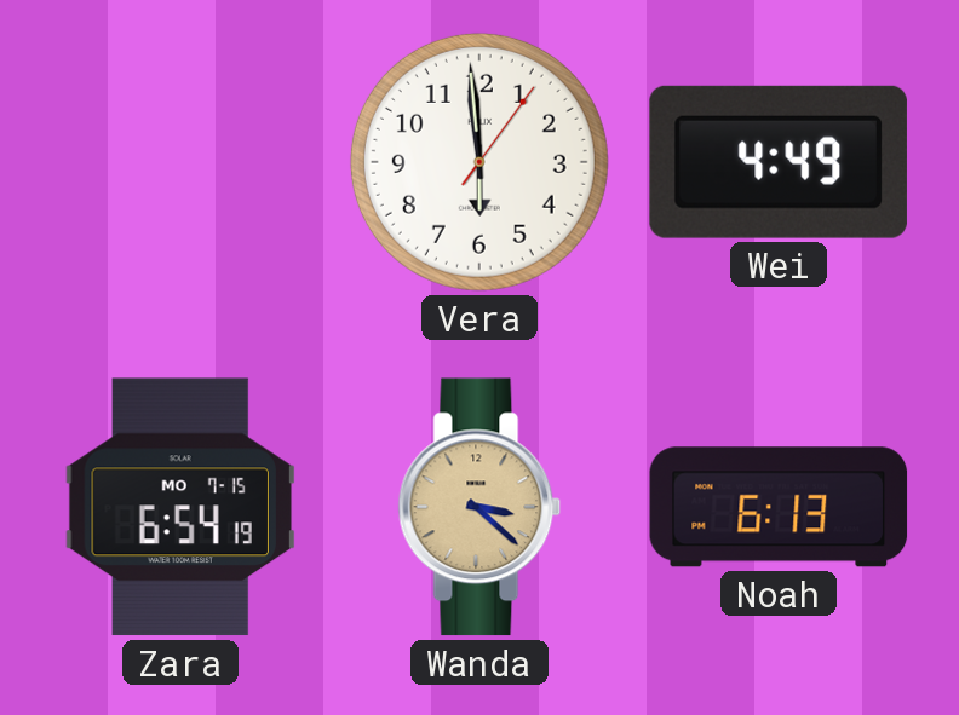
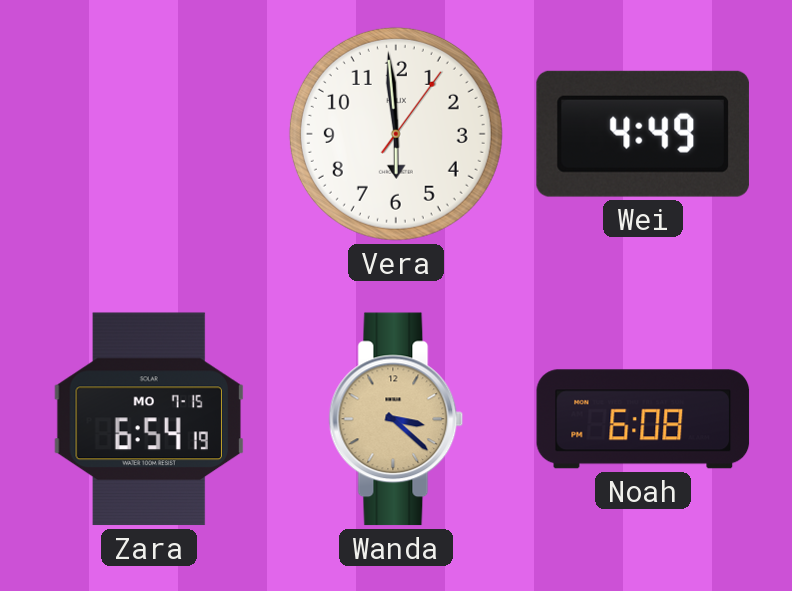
Noah: 6:13 -> 6:08 (643, 419)
